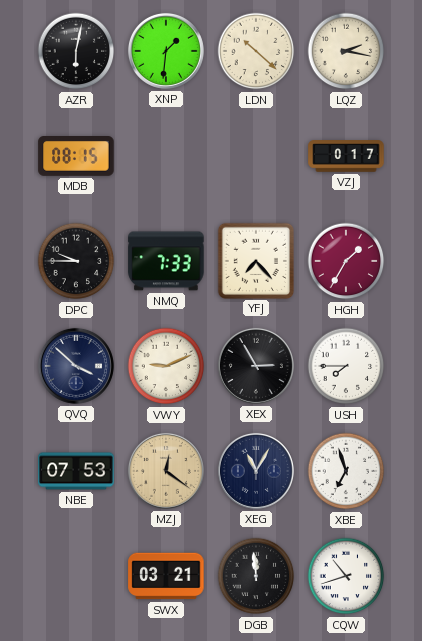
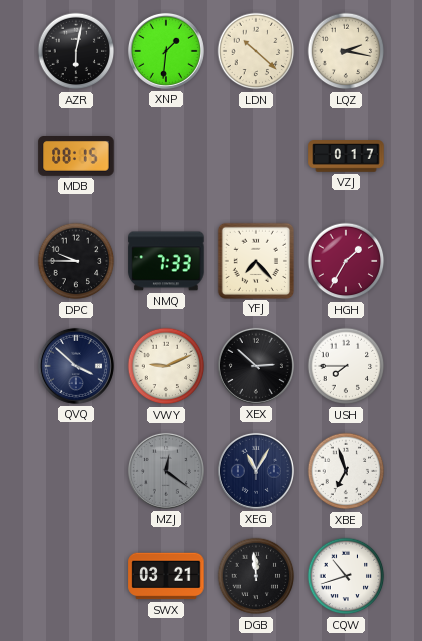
XEX: 2:55 -> 2:52 (256, 366)
NBE: 07:53 -> none (76, 471)
MZJ dial: champagne -> grey (166, 471)
